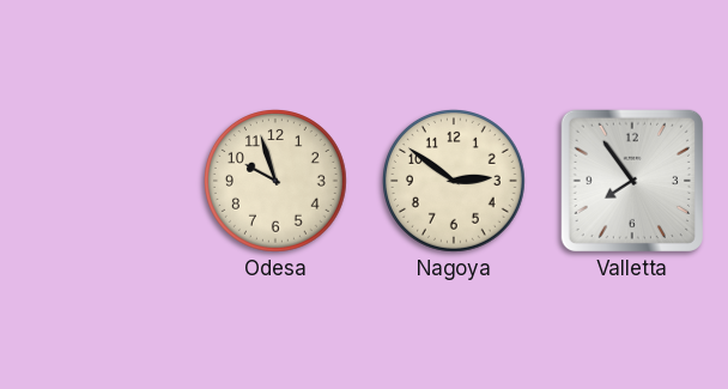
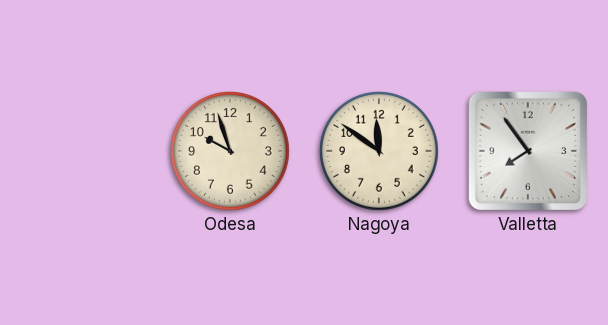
Nagoya: 2:51 -> 11:51 (380, 152)
